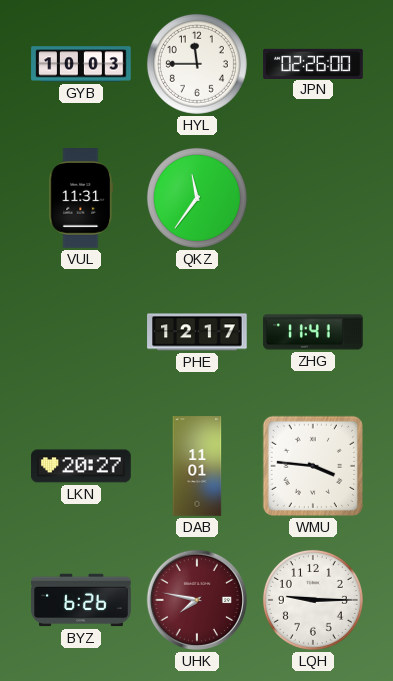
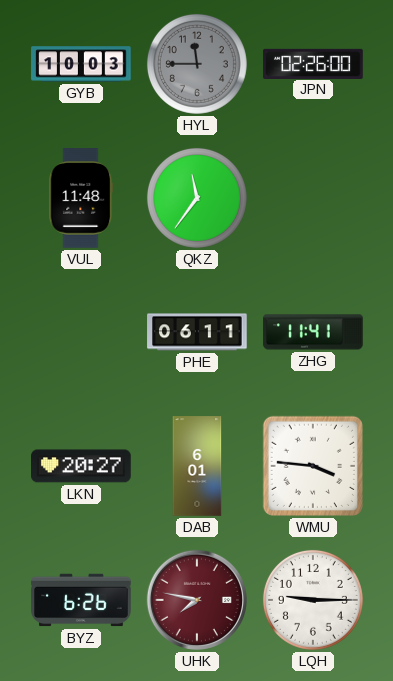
HYL dial: white -> grey (197, 64)
VUL: 11:31 -> 11:48 (81, 198)
PHE: 12:17 -> 06:11 (197, 332)
DAB: 11:01 -> 6:01 (197, 466)
